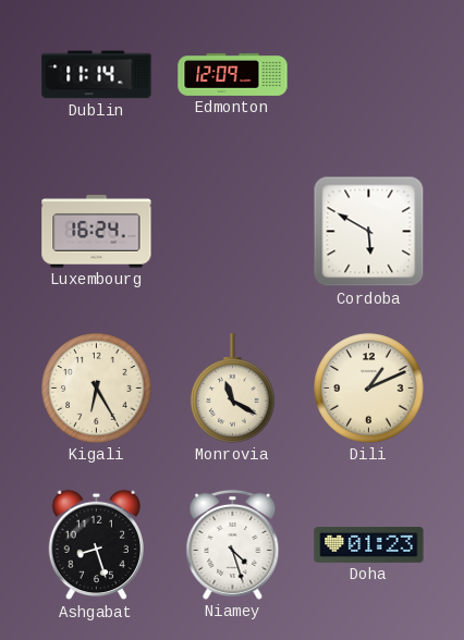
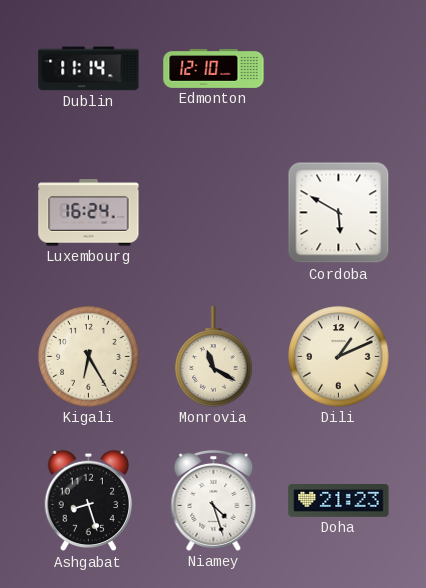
Edmonton: 12:09 -> 12:10 (214, 69)
Doha: 01:23 -> 21:23 (339, 501)
